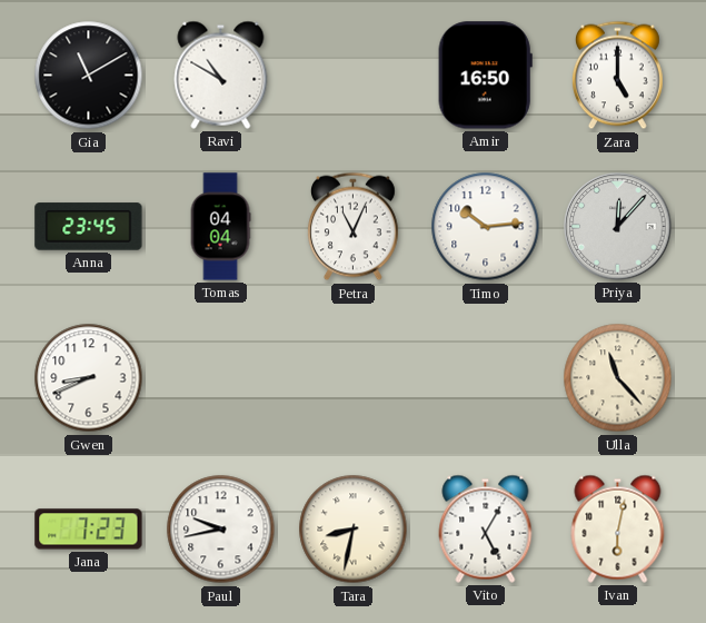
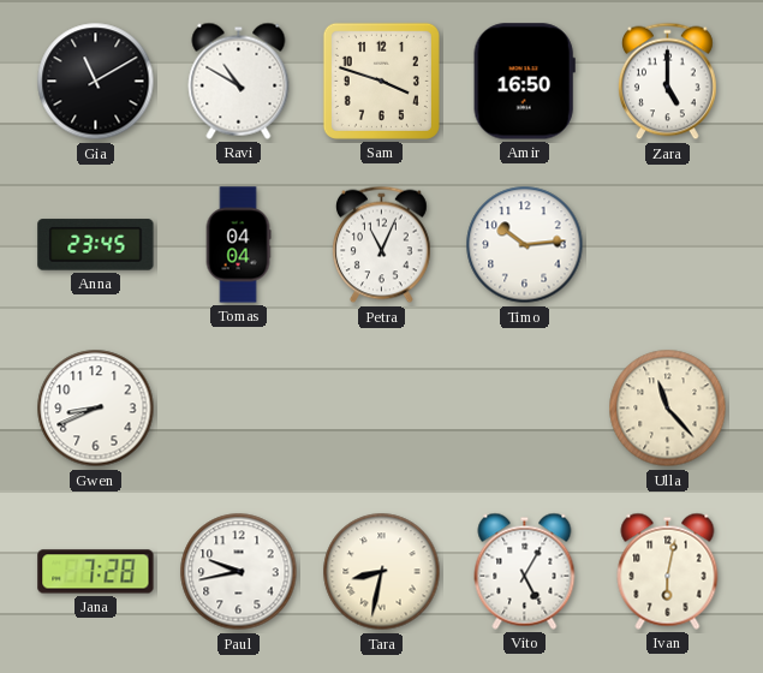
Sam: none -> 3:48 (381, 81)
Priya: 12:07 -> none (618, 227)
Jana: 7:23 -> 7:28 (96, 572)
